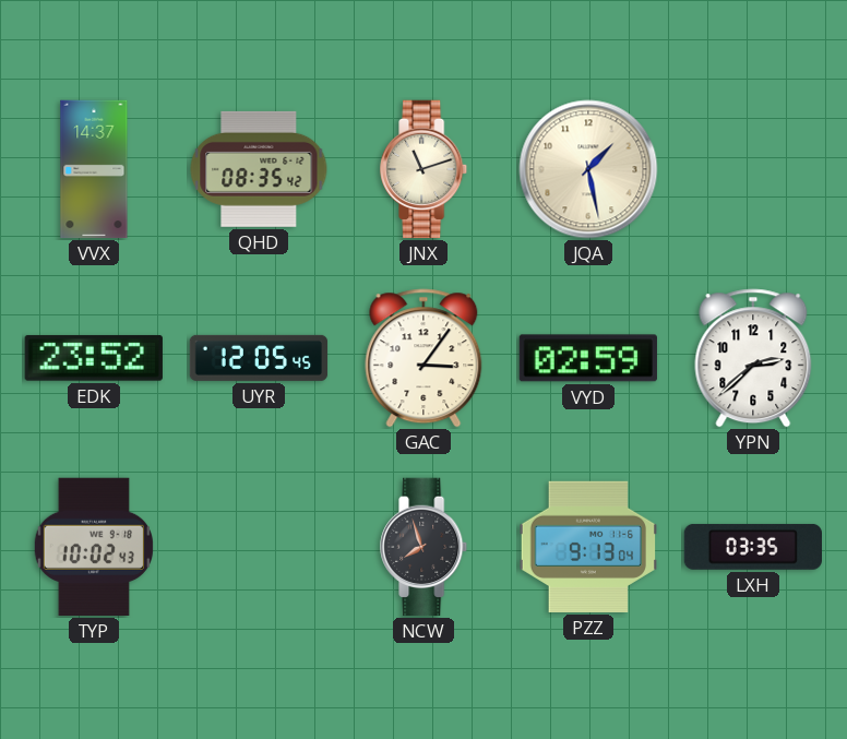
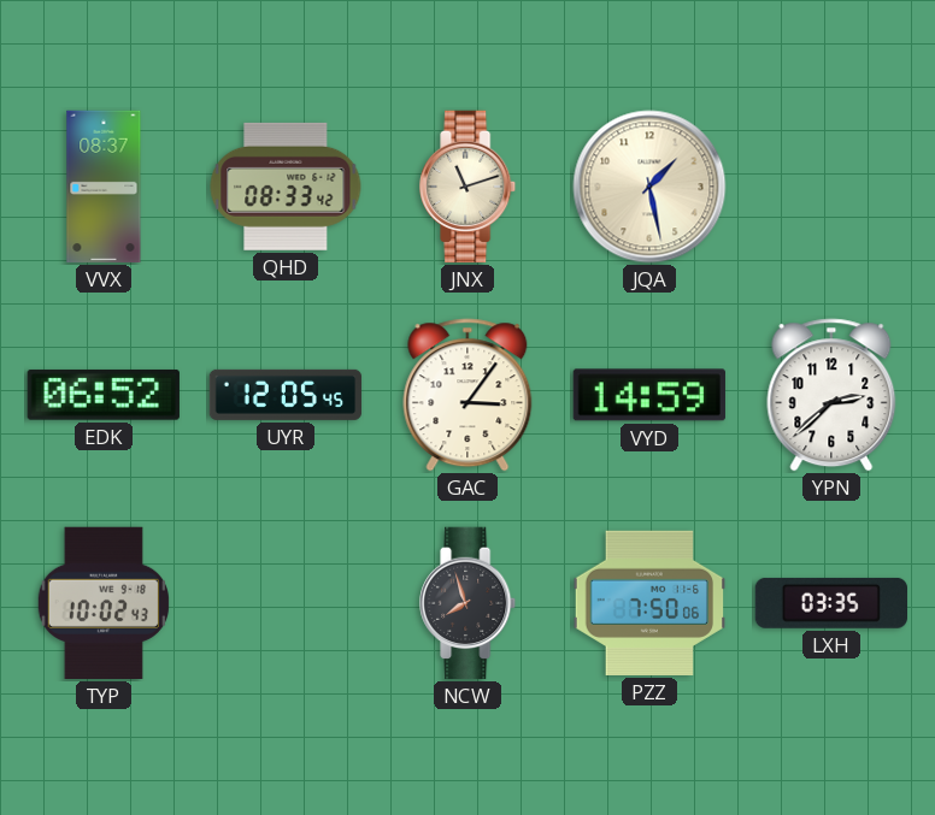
VVX: 14:37 -> 08:37 (104, 187)
QHD: 08:35 -> 08:33 (286, 187)
EDK: 23:52 -> 06:52 (104, 395)
VYD: 02:59 -> 14:59 (649, 395)
PZZ: 9:13 -> 7:50 (649, 603)
